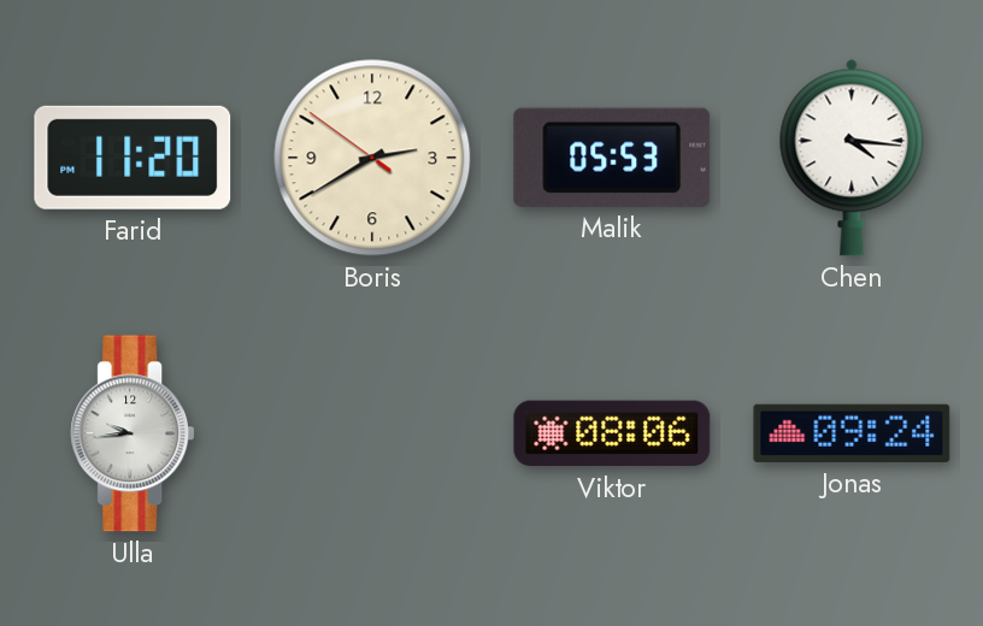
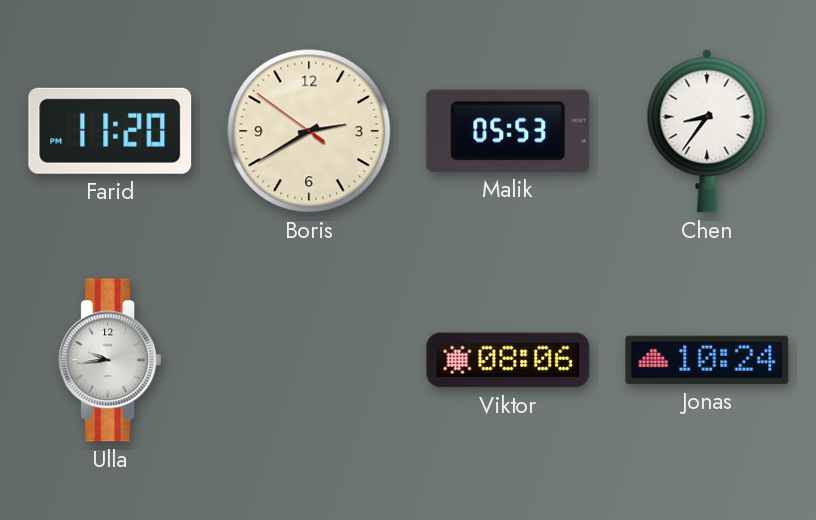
Chen: 4:16 -> 8:36 (707, 131)
Jonas: 09:24 -> 10:24 (707, 360)
